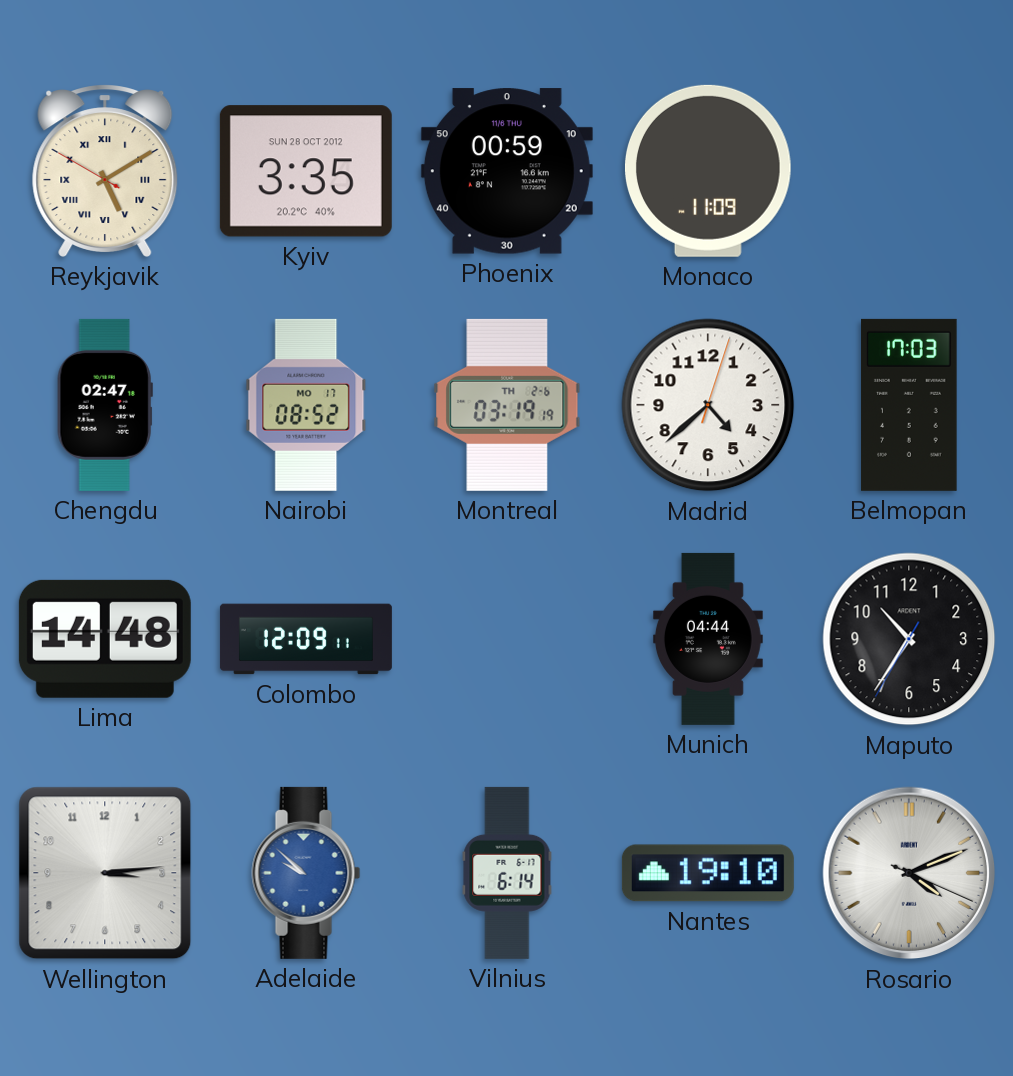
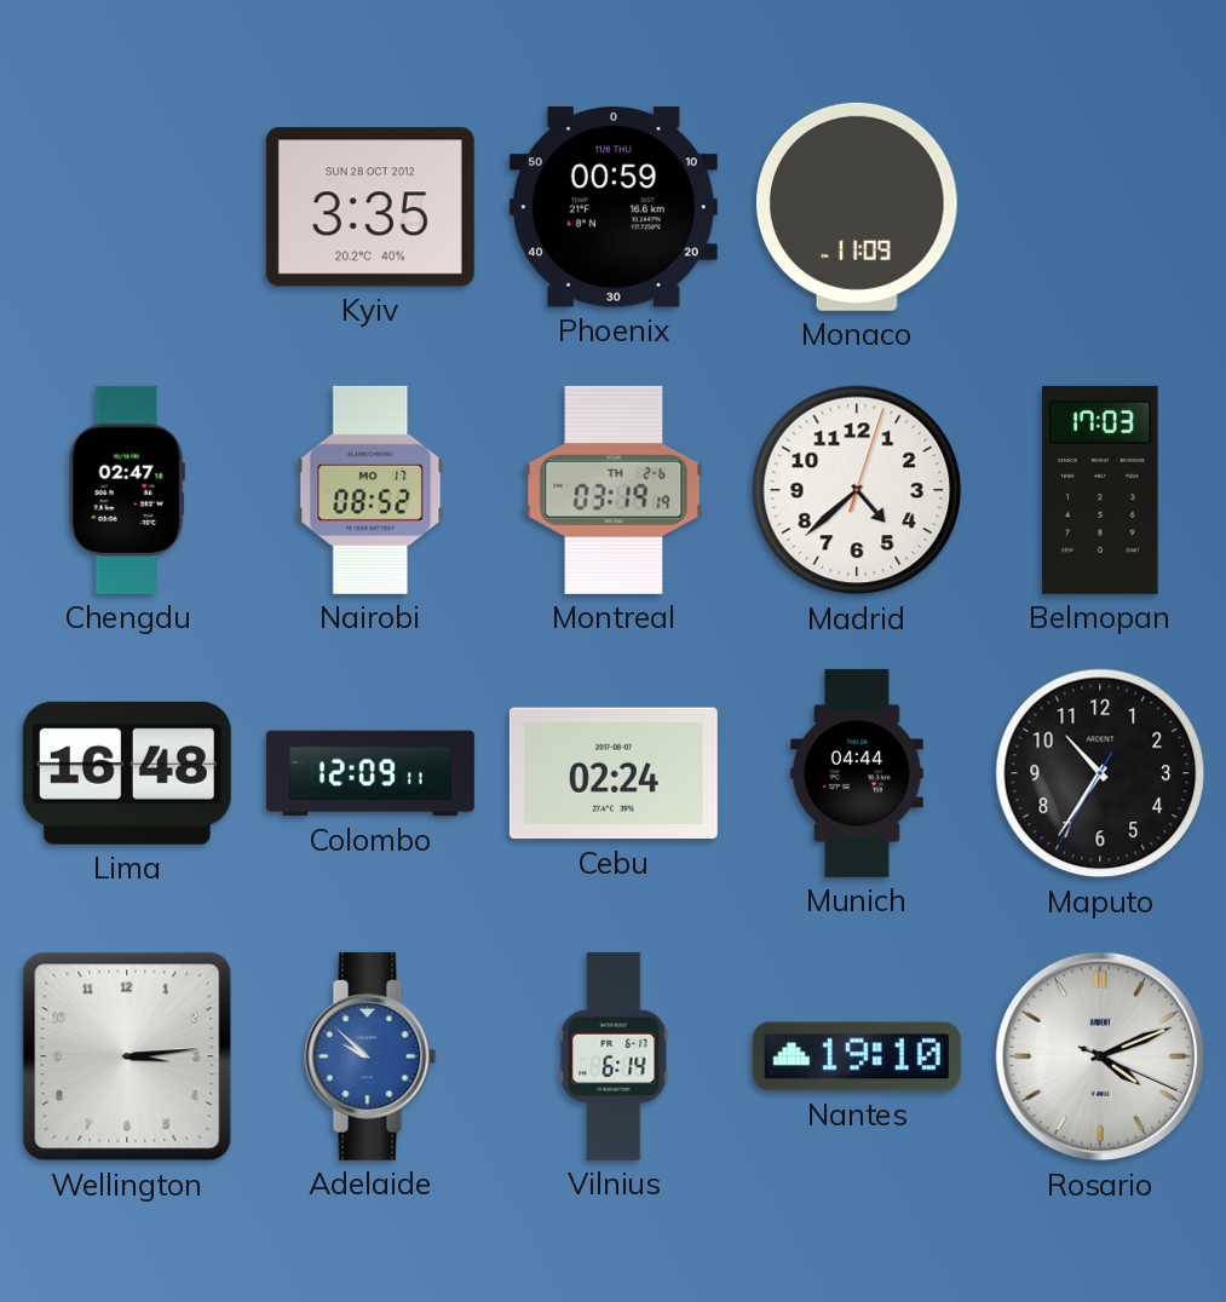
Reykjavik: 5:09 -> none (105, 171)
Lima: 14:48 -> 16:48 (127, 773)
Cebu: none -> 02:24 (614, 773)
